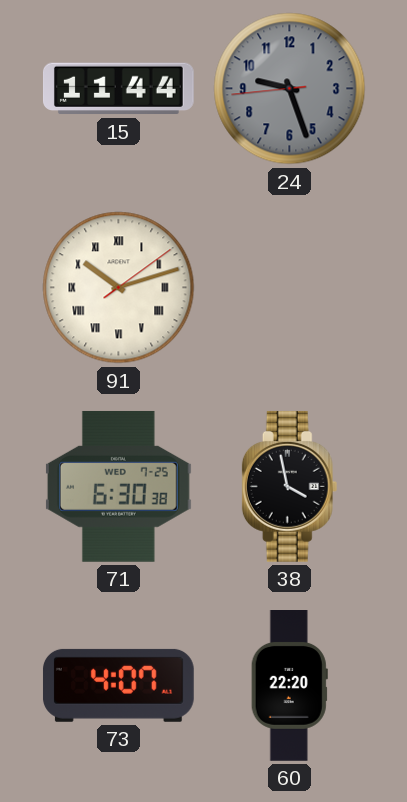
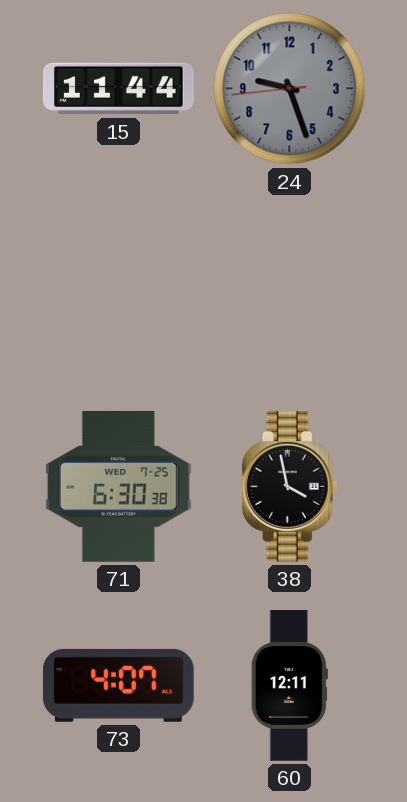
91: 10:12 -> none (119, 288)
60: 22:20 -> 12:11 (289, 686)
